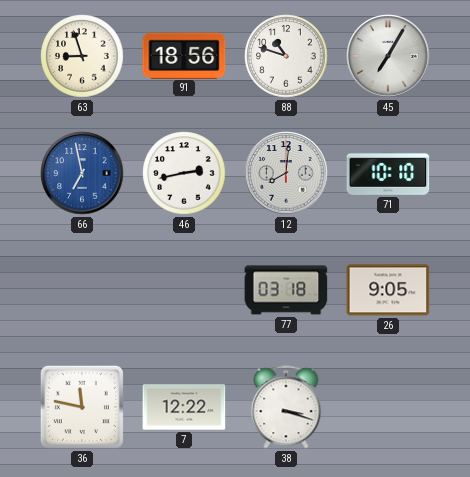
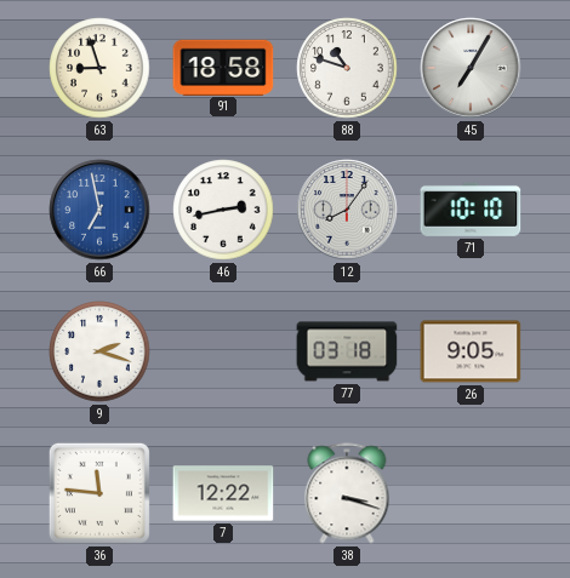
91: 18:56 -> 18:58 (223, 67)
12: 8:01 -> 8:06 (347, 210)
9: none -> 2:18 (99, 351)
36: 11:47 -> 11:46 (99, 493)
